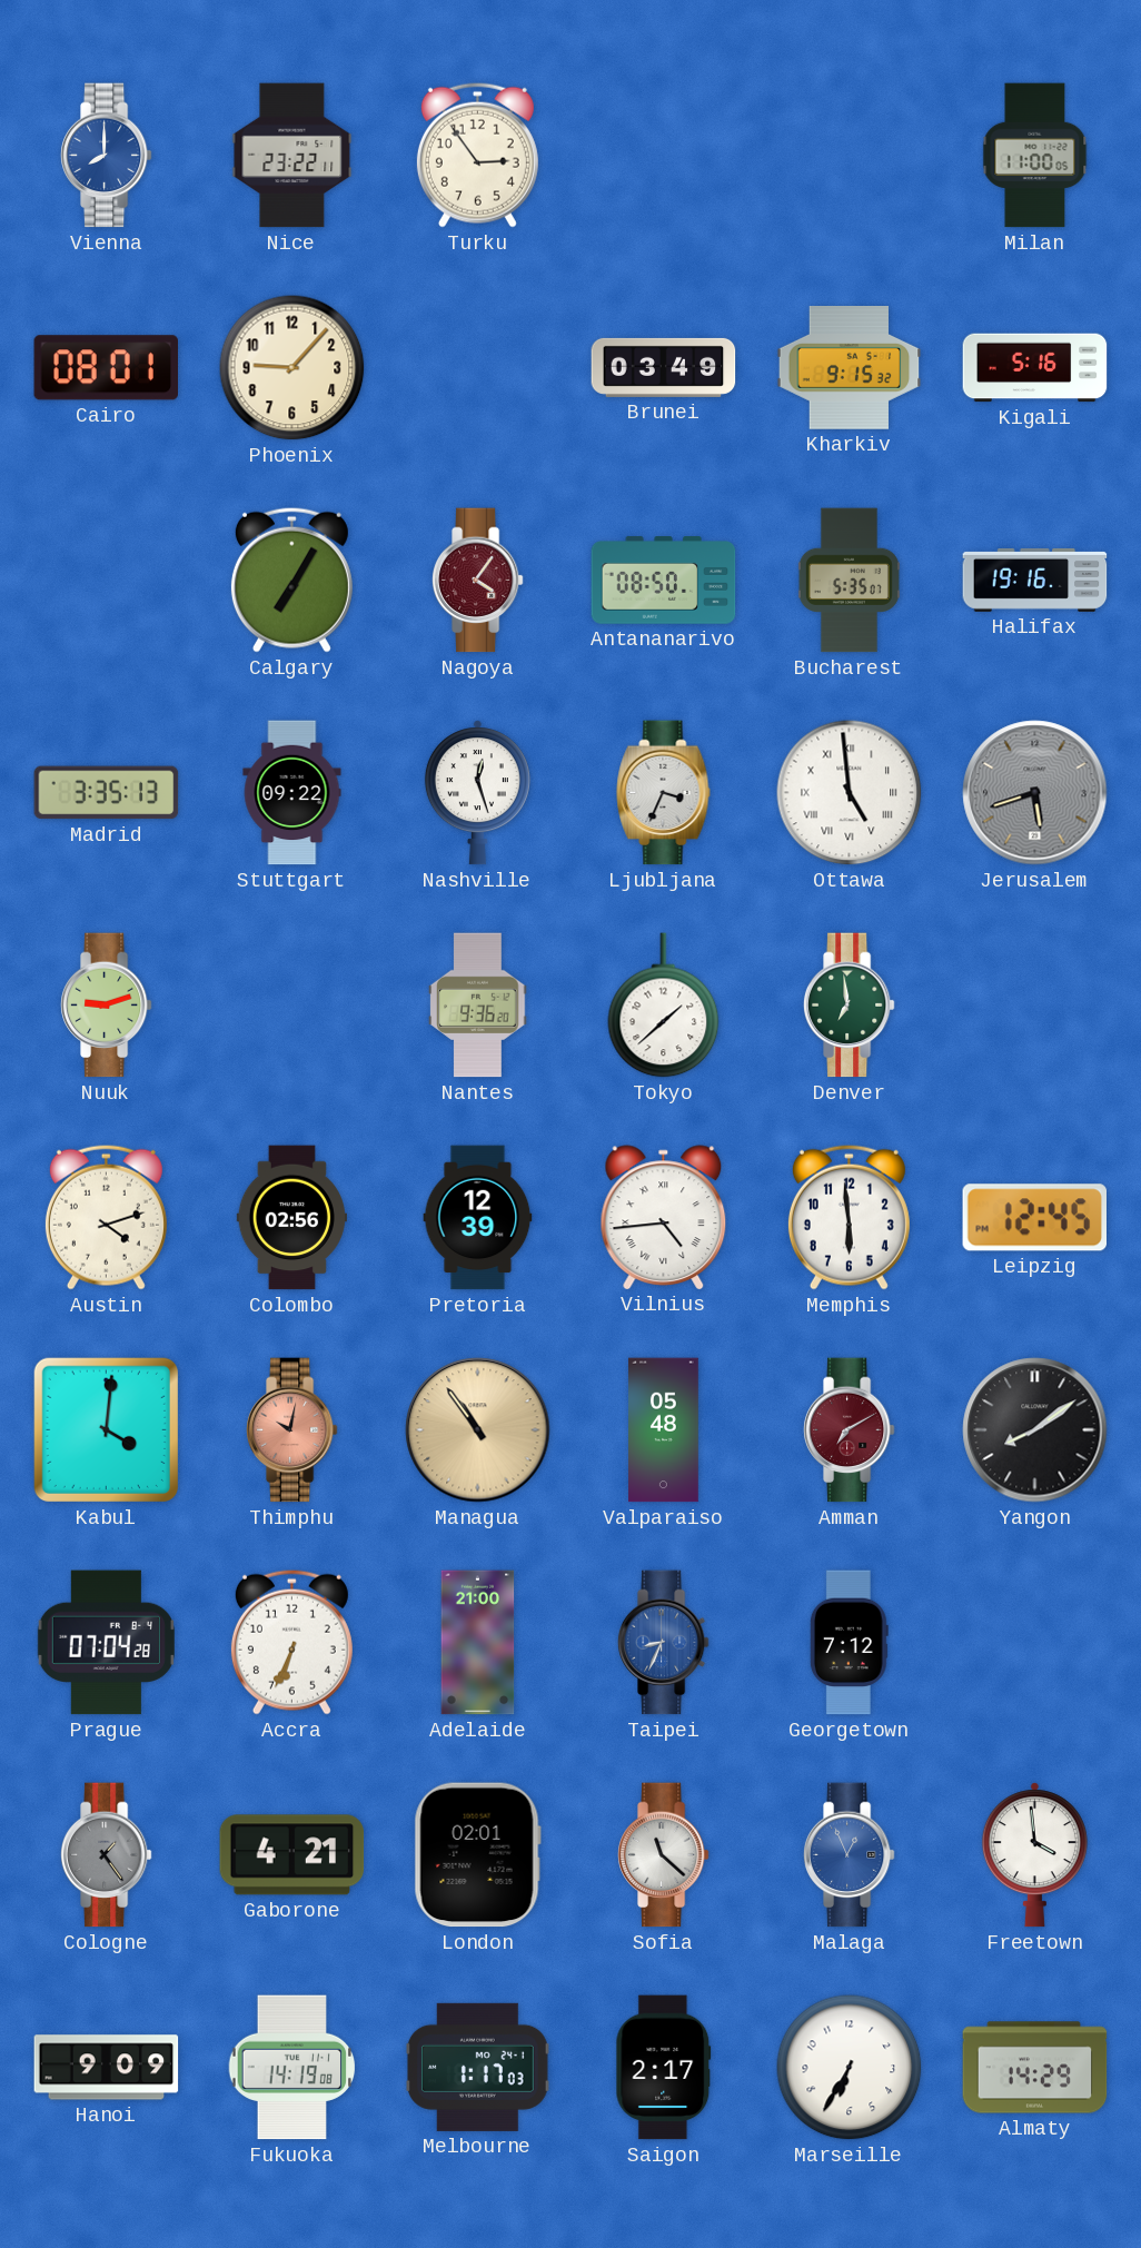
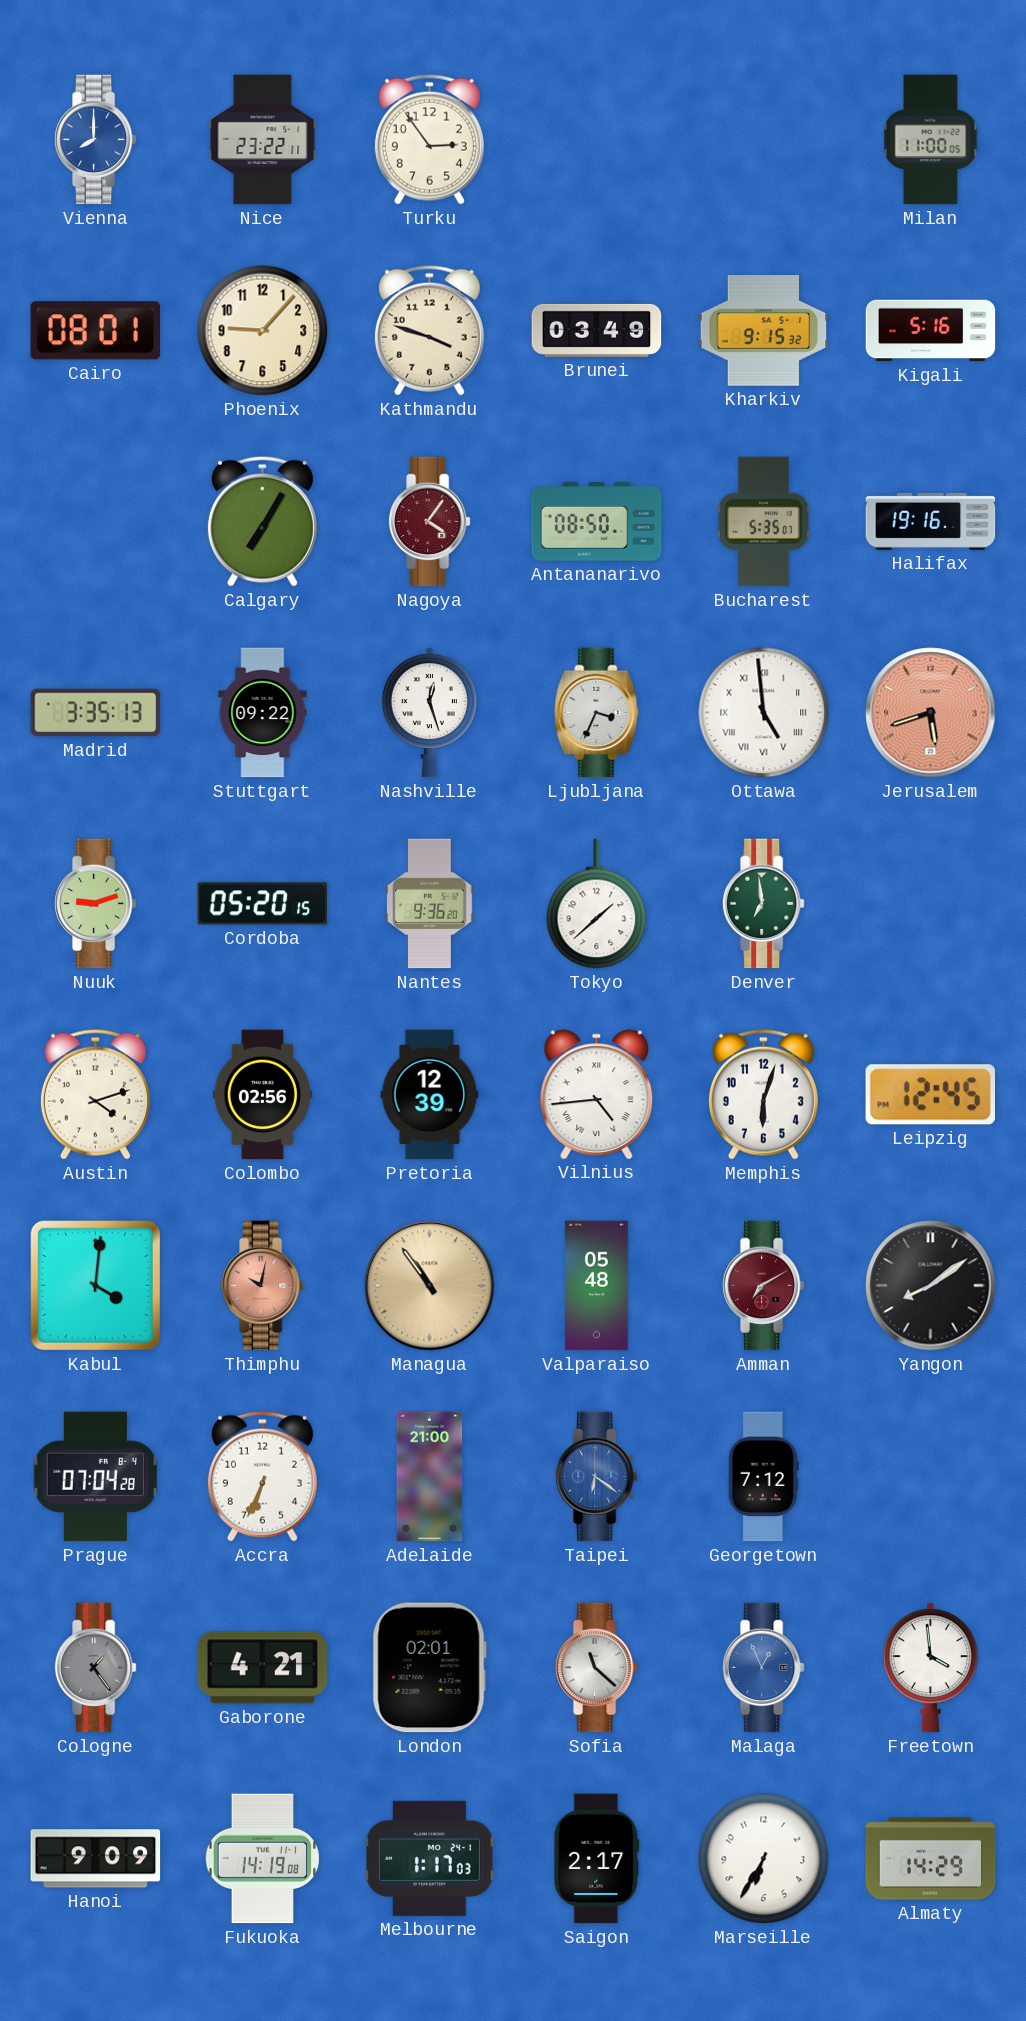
Kathmandu: none -> 3:48 (429, 330)
Jerusalem dial: grey -> salmon (931, 713)
Cordoba: none -> 05:20 (263, 904)
Memphis: 5:59 -> 6:03 (763, 1094)
Taipei: 8:34 -> 6:21 (596, 1477)
